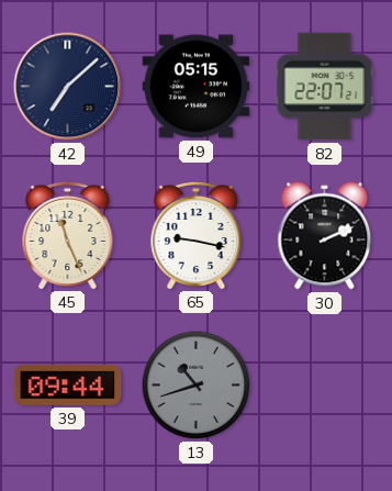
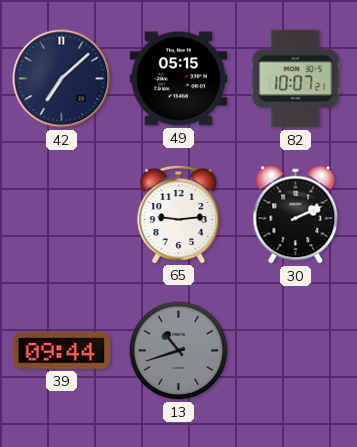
82: 22:07 -> 10:07 (296, 79)
45: 11:26 -> none (68, 235)
65: 9:17 -> 9:14 (179, 214)
